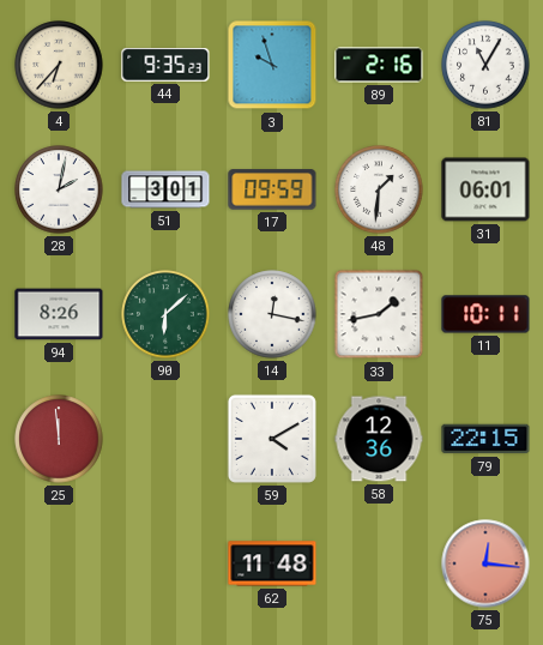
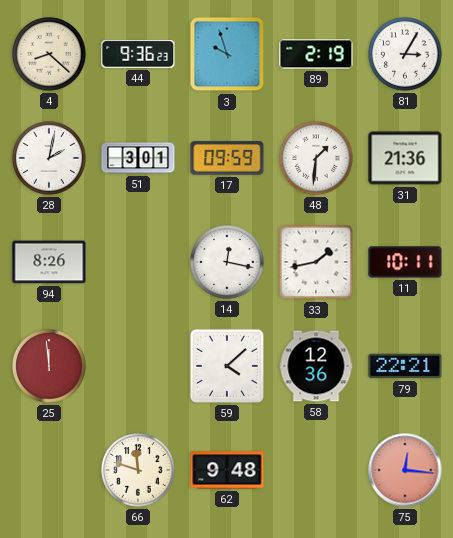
4: 6:37 -> 8:22 (49, 54)
44: 9:35 -> 9:36 (138, 55)
89: 2:16 -> 2:19 (316, 54)
81: 11:05 -> 3:05 (405, 54)
31: 06:01 -> 21:36 (405, 158)
90: 6:08 -> none (165, 314)
59: 4:10 -> 4:08 (227, 366)
79: 22:15 -> 22:21 (405, 366)
66: none -> 11:48 (138, 470)
62: 11:48 -> 9:48 (227, 470)
